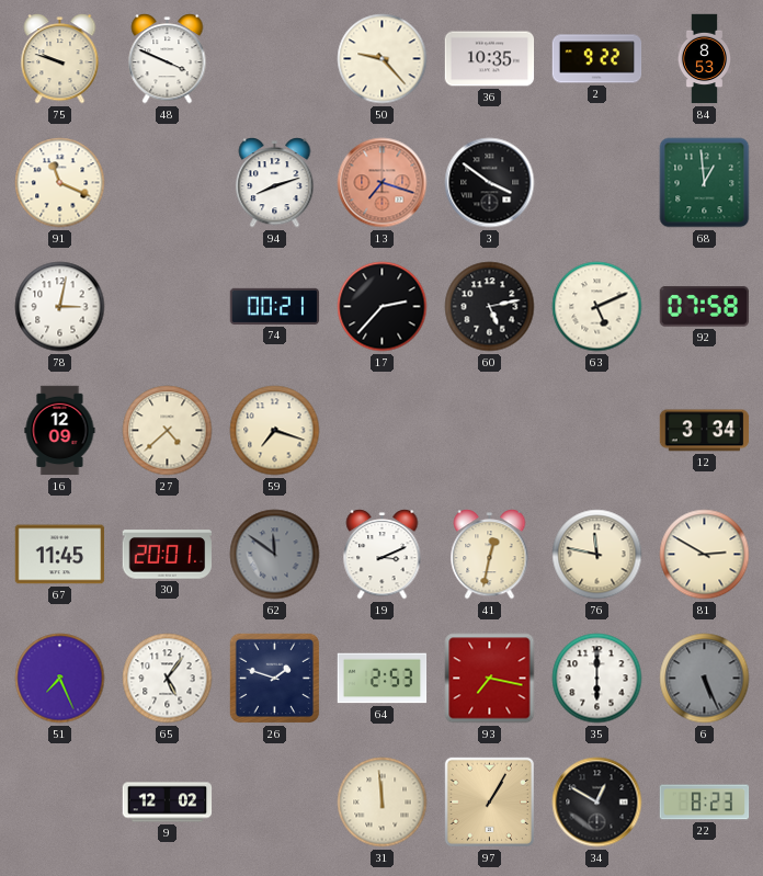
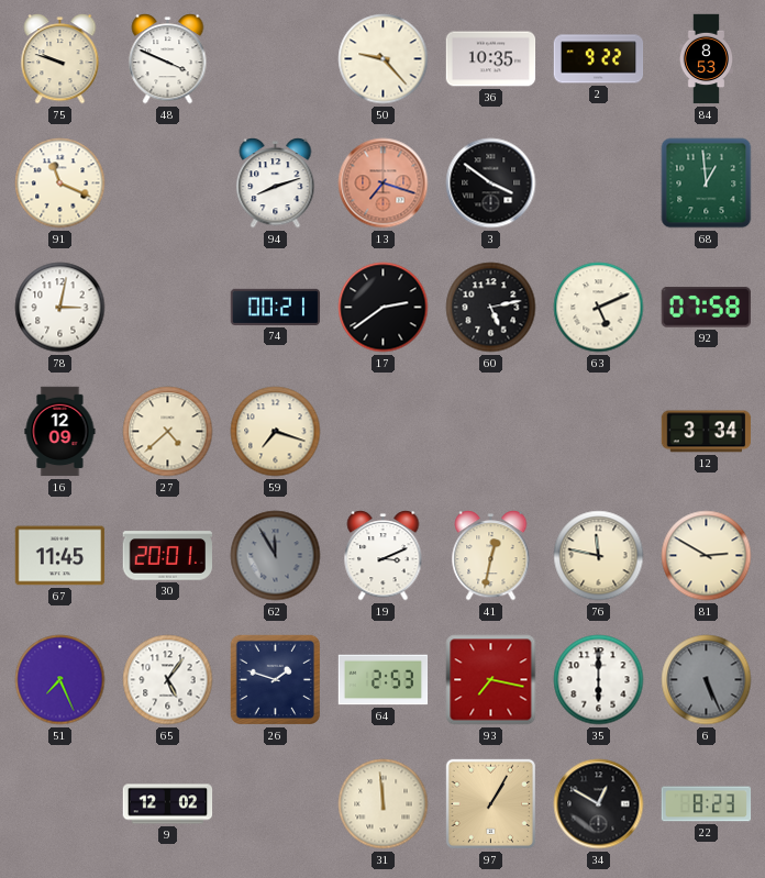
17: 2:37 -> 2:39 (384, 308)
62: 11:51 -> 11:55 (276, 556)
